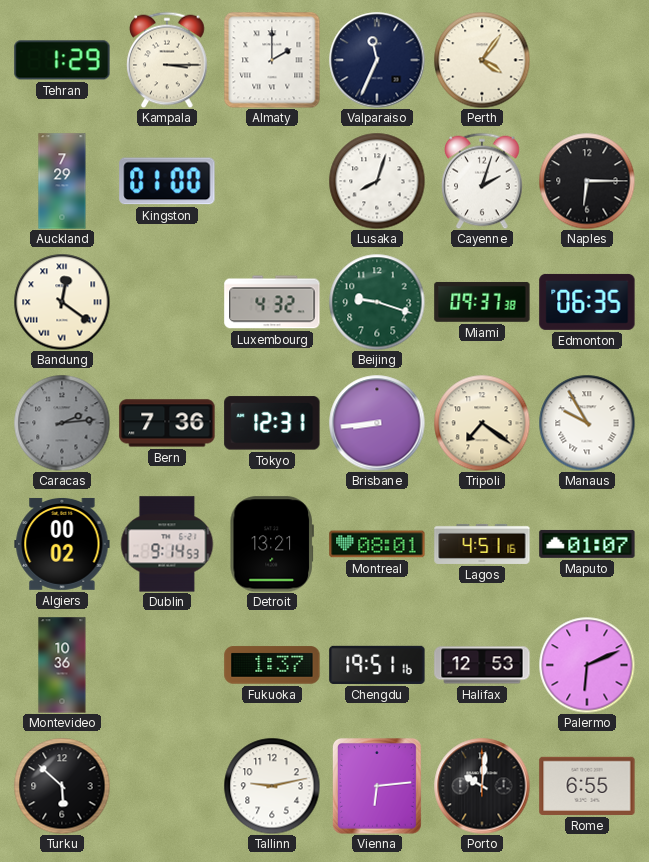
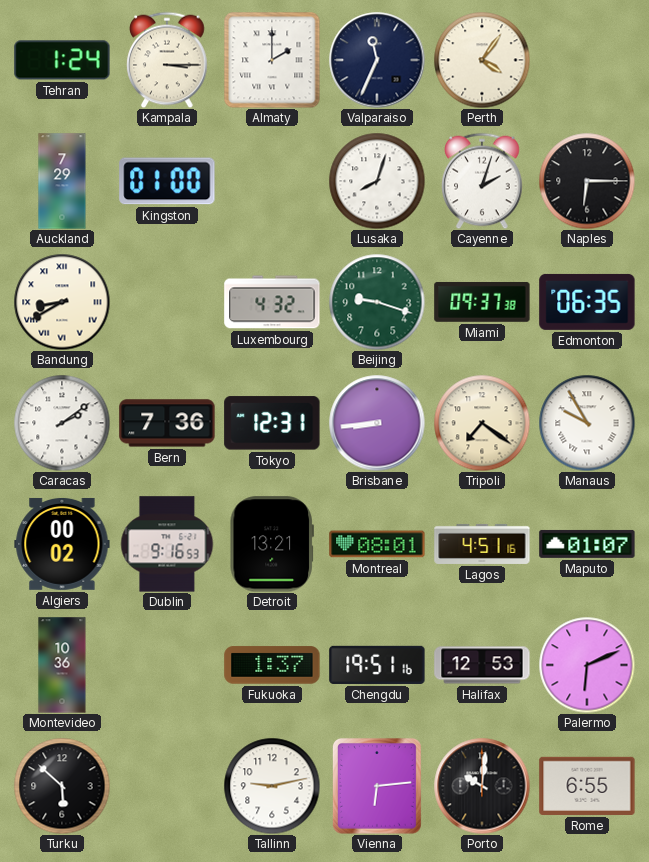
Tehran: 1:29 -> 1:24 (62, 60)
Bandung: 12:21 -> 8:40 (62, 302)
Caracas: 2:14 -> 2:09 (62, 423)
Caracas dial: grey -> white (62, 423)
Dublin: 9:14 -> 9:16 (167, 544)
